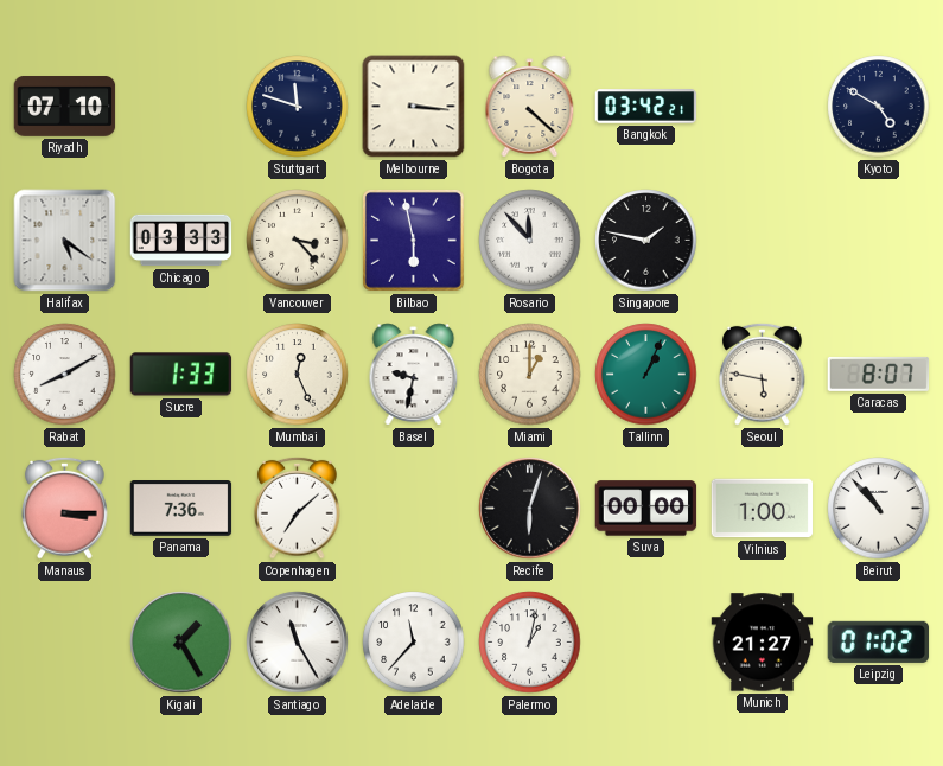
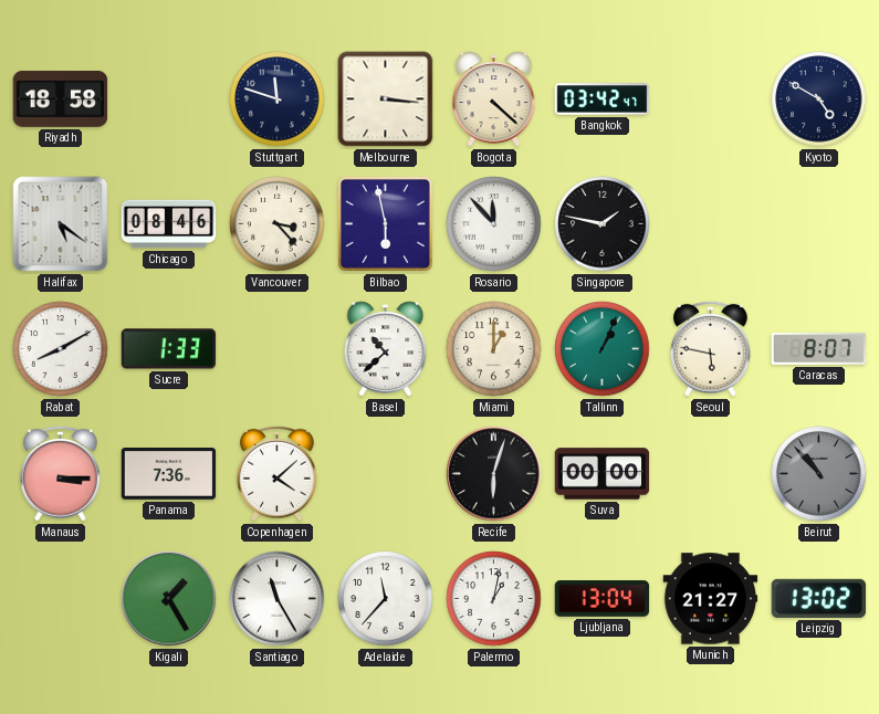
Riyadh: 07:10 -> 18:58 (61, 99)
Bangkok: 03:42:21 -> 03:42:47 (603, 99)
Chicago: 03:33 -> 08:46 (169, 224)
Mumbai: 12:26 -> none (298, 375)
Basel: 9:32 -> 10:38 (386, 349)
Copenhagen: 7:08 -> 4:08 (278, 473)
Vilnius: 1:00 -> none (763, 509)
Beirut dial: white -> grey (819, 474)
Ljubljana: none -> 13:04 (603, 599)
Leipzig: 01:02 -> 13:02 (819, 598)
